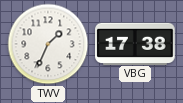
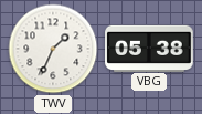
VBG: 17:38 -> 05:38 (149, 48)
